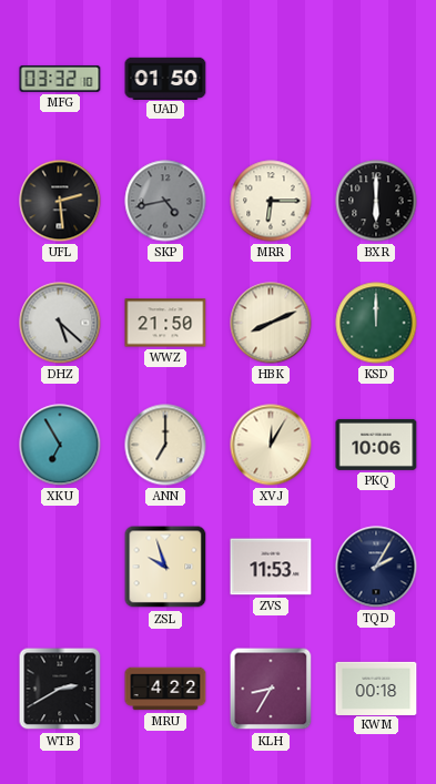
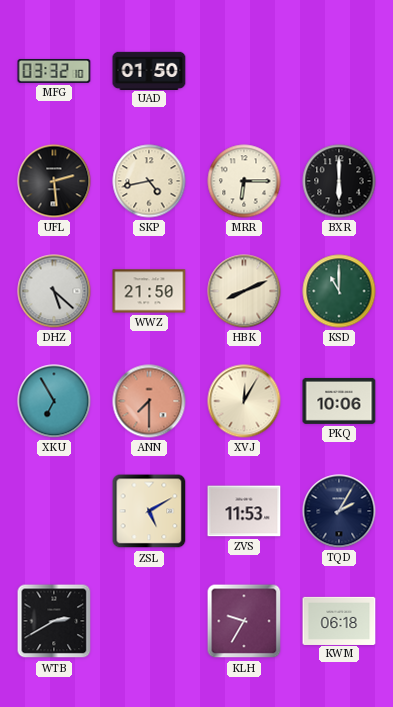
SKP dial: grey -> cream (149, 181)
KSD: 12:00 -> 11:00 (339, 291)
ANN: 7:00 -> 7:30 (149, 401)
ANN dial: cream -> salmon (149, 401)
ZSL: 9:57 -> 5:10 (149, 511)
MRU: 4:22 -> none (165, 689)
KLH: 8:35 -> 9:35 (244, 621)
KWM: 00:18 -> 06:18 (339, 620)
